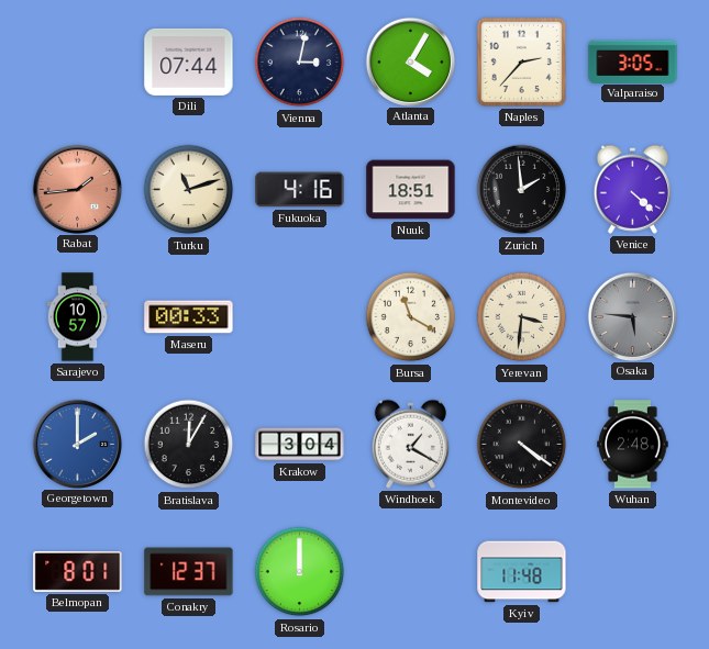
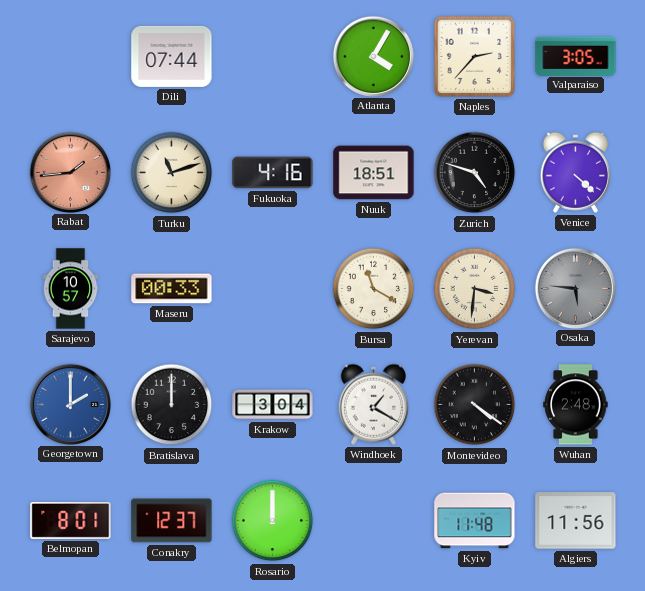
Vienna: 3:02 -> none (300, 63)
Zurich: 1:59 -> 4:48 (475, 173)
Bratislava: 12:05 -> 12:00 (172, 405)
Algiers: none -> 11:56 (576, 521)
